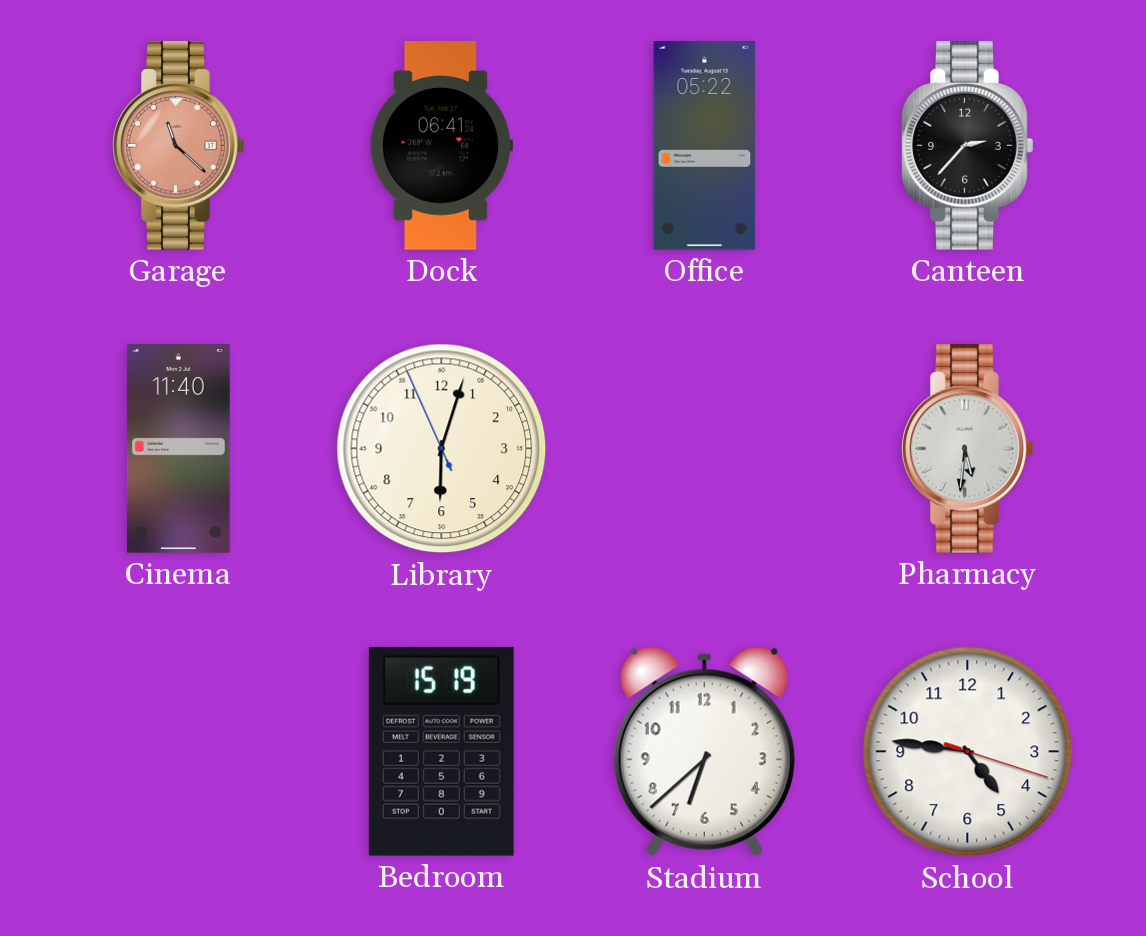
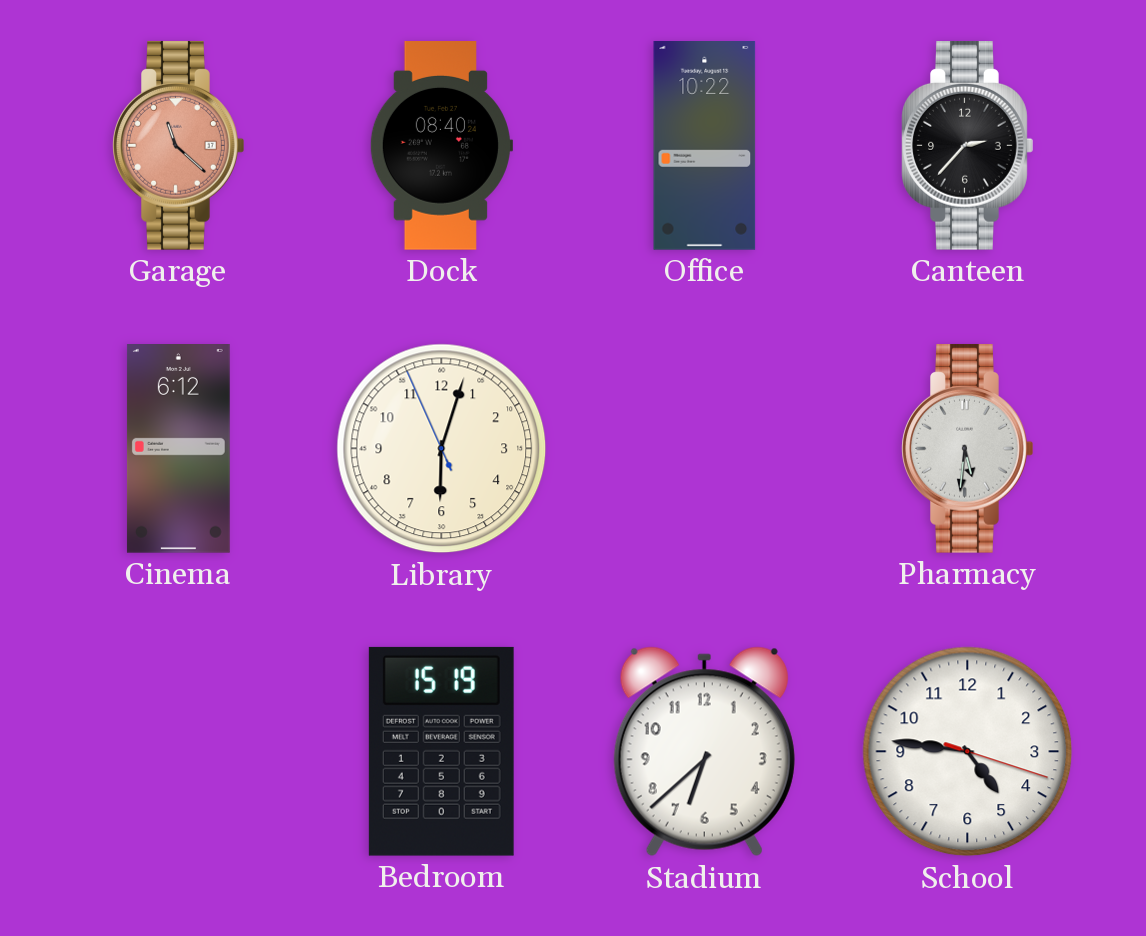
Dock: 06:41 -> 08:40 (440, 146)
Office: 05:22 -> 10:22 (705, 146)
Cinema: 11:40 -> 6:12 (178, 449)
